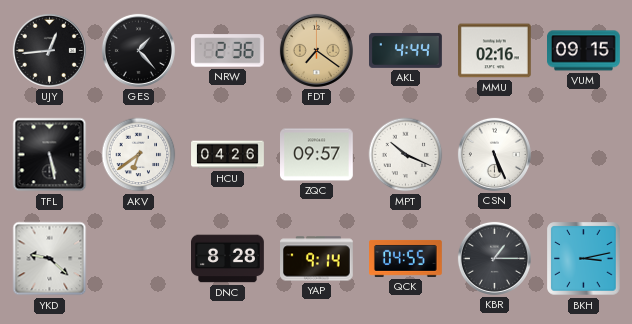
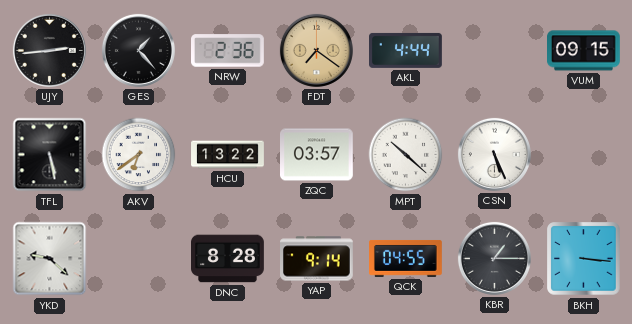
UJY: 12:44 -> 2:44 (49, 50)
MMU: 02:16 -> none (495, 51)
HCU: 04:26 -> 13:22 (228, 155)
ZQC: 09:57 -> 03:57 (317, 155)
MPT: 10:19 -> 10:22 (406, 155)
BKH: 3:13 -> 3:16 (584, 259)
